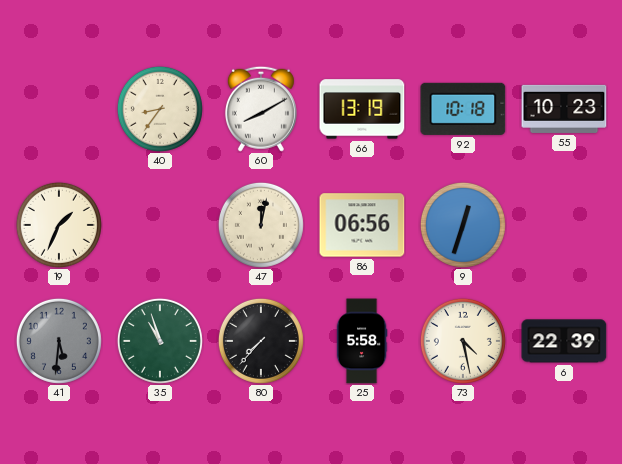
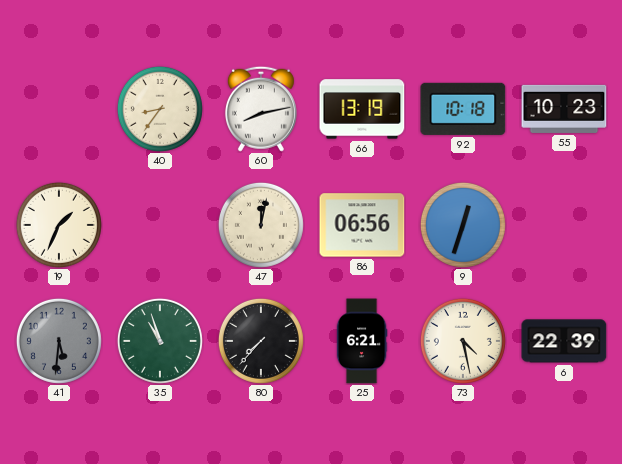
60: 8:10 -> 8:13 (261, 109)
25: 5:58 -> 6:21 (362, 341)
